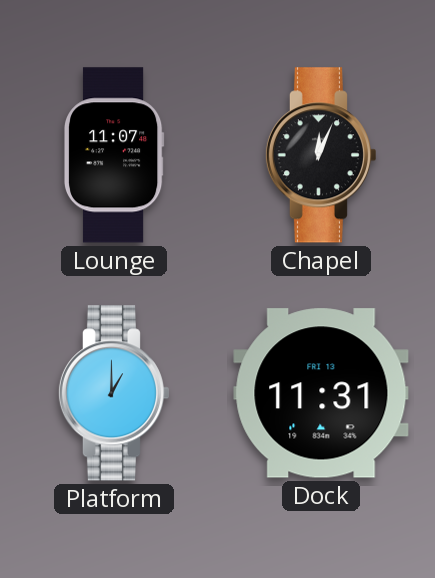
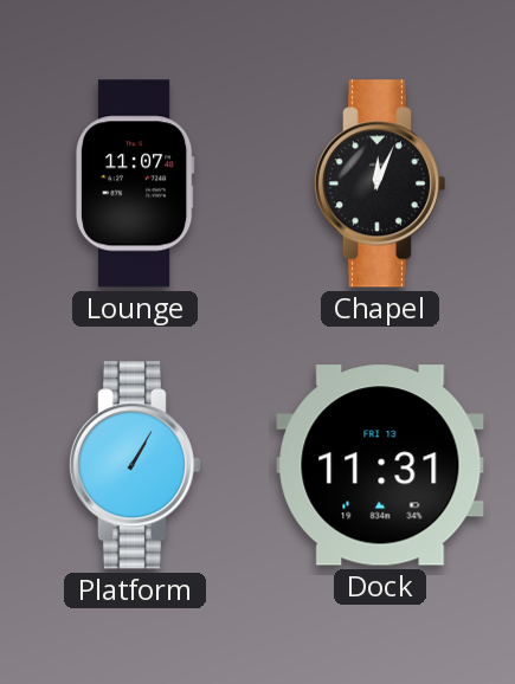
Platform: 1:00 -> 1:05 (134, 465)
